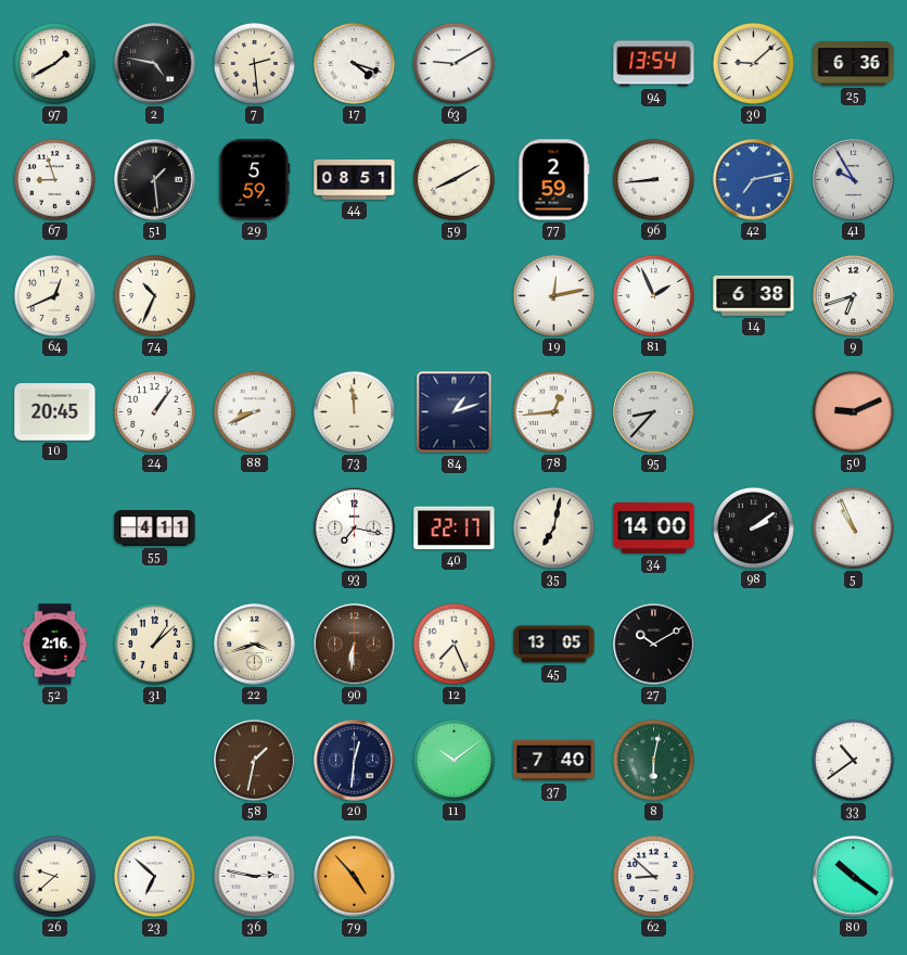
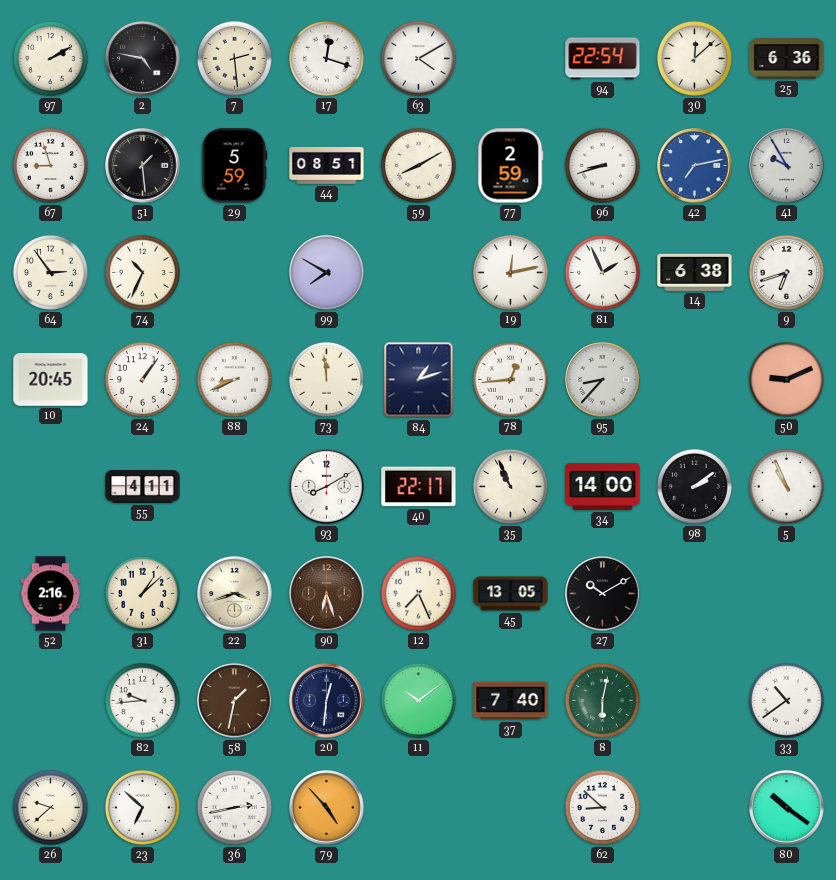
97: 1:40 -> 2:10 (50, 58)
17: 4:18 -> 12:18 (326, 58)
63: 9:10 -> 4:10 (418, 58)
94: 13:54 -> 22:54 (603, 59)
30: 9:08 -> 12:08 (694, 58)
96: 8:44 -> 8:42 (602, 165)
64: 12:41 -> 2:54 (50, 272)
99: none -> 7:50 (327, 273)
93: 7:17 -> 8:10 (327, 487)
35: 7:02 -> 10:56 (510, 486)
90: 6:31 -> 6:27 (327, 594)
82: none -> 9:44 (142, 700)
36: 2:47 -> 2:43 (234, 807)
